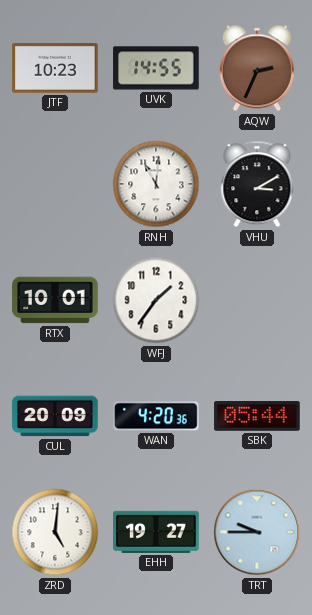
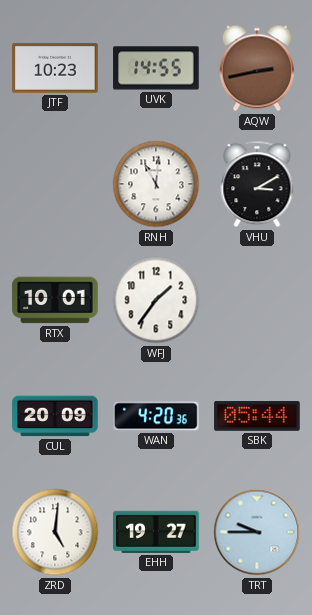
AQW: 2:34 -> 2:43 (257, 68)
